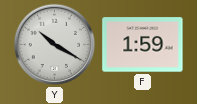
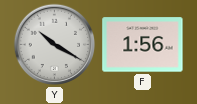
F: 1:59 -> 1:56 (143, 45)
